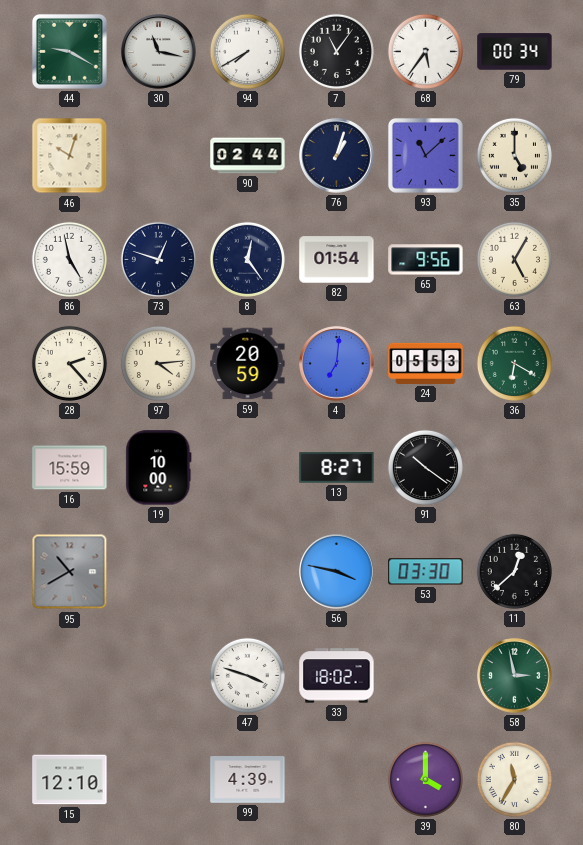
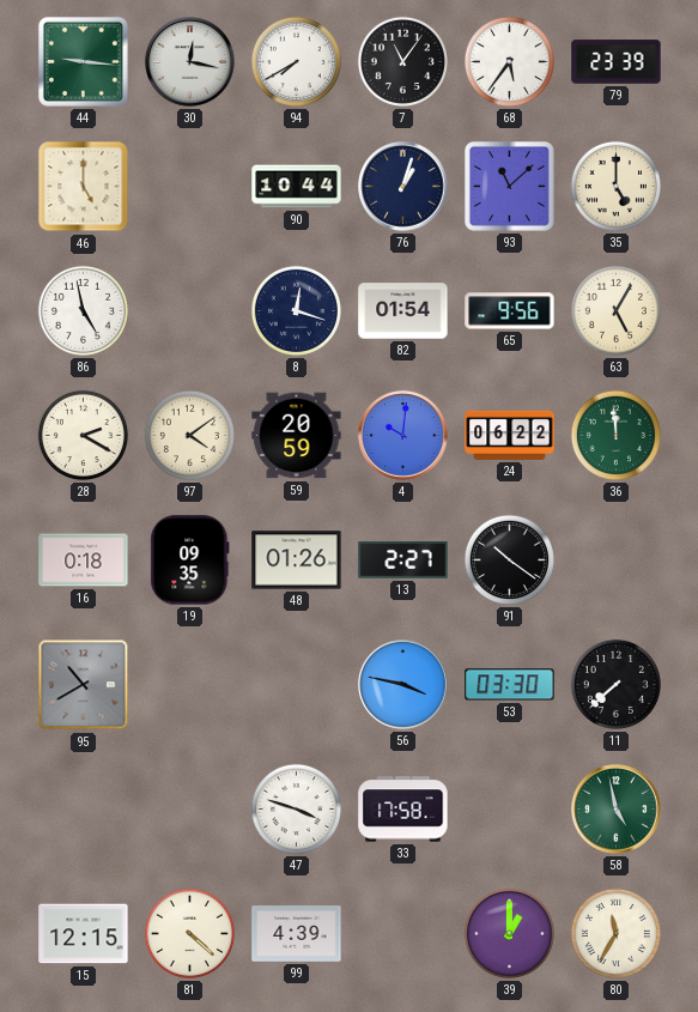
44: 9:20 -> 9:16 (83, 61)
30: 11:17 -> 12:17 (190, 62)
79: 00:34 -> 23:39 (617, 62)
46: 10:03 -> 5:00 (84, 187)
90: 02:44 -> 10:44 (297, 187)
73: 12:48 -> none (158, 259)
8: 12:24 -> 12:18 (296, 310)
28: 2:23 -> 2:20 (83, 435)
97: 4:14 -> 4:09 (189, 435)
4: 7:01 -> 10:01 (403, 436)
24: 05:53 -> 06:22 (510, 435)
36: 6:20 -> 11:59 (615, 435)
16: 15:59 -> 0:18 (84, 560)
19: 10:00 -> 09:35 (190, 560)
48: none -> 01:26 (297, 560)
13: 8:27 -> 2:27 (403, 560)
11: 12:38 -> 7:38 (615, 684)
33: 18:02 -> 17:58 (403, 810)
58: 2:58 -> 4:58 (617, 810)
15: 12:10 -> 12:15 (84, 934)
81: none -> 4:22 (189, 933)
39: 4:00 -> 1:00 (509, 933)
